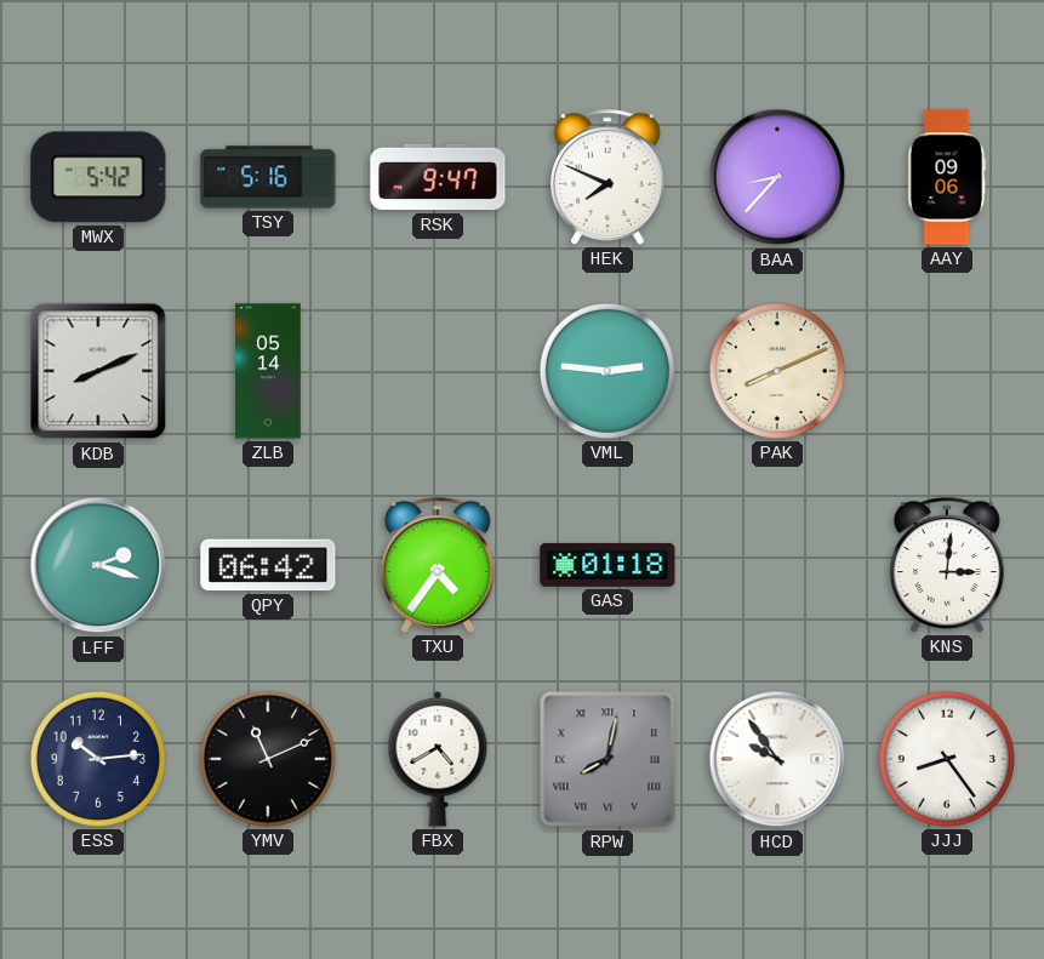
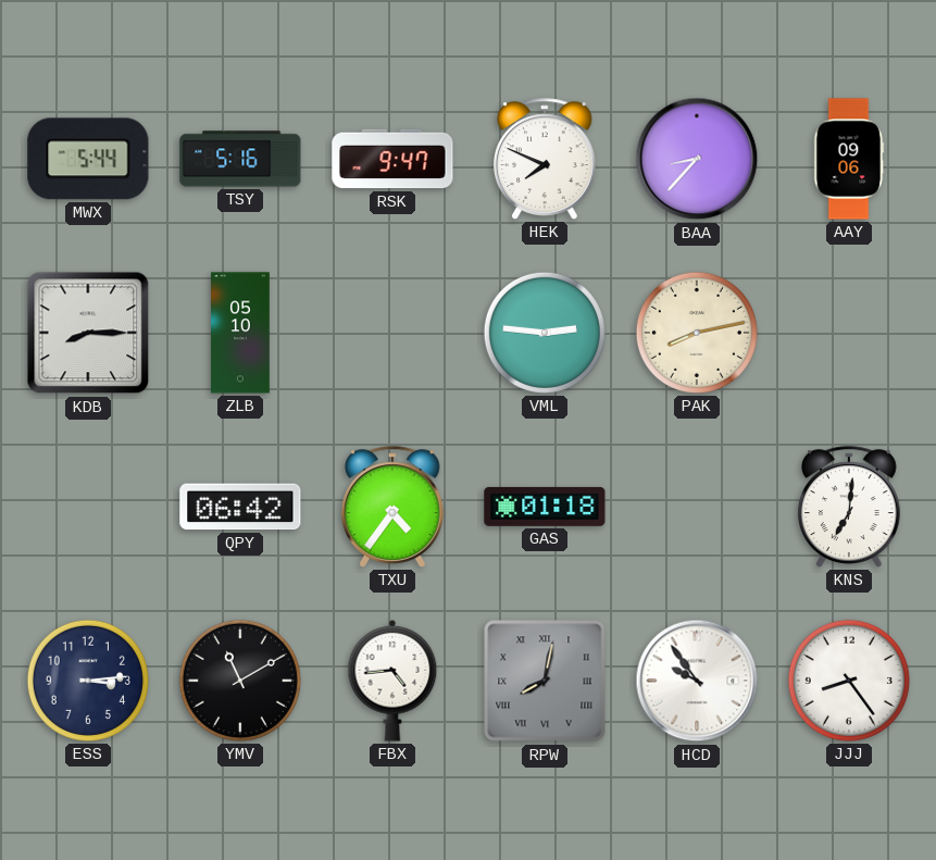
MWX: 5:42 -> 5:44 (88, 159)
KDB: 8:11 -> 8:15 (88, 333)
ZLB: 05:14 -> 05:10 (241, 333)
PAK: 8:11 -> 8:13 (697, 333)
LFF: 2:18 -> none (98, 565)
KNS: 3:01 -> 7:01 (850, 507)
ESS: 10:14 -> 3:14 (88, 681)
YMV: 11:11 -> 11:10 (240, 681)
FBX: 4:40 -> 4:44 (392, 681)
